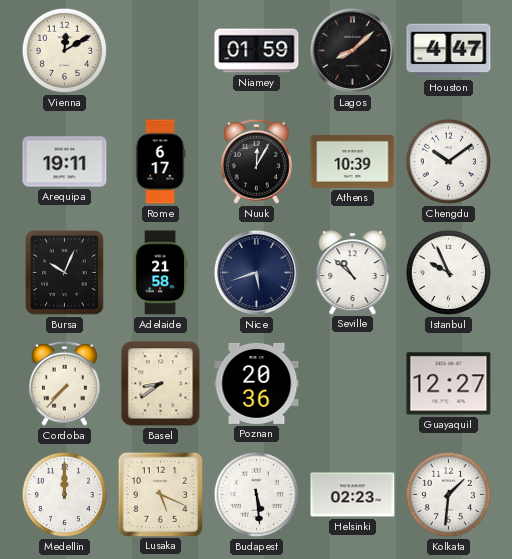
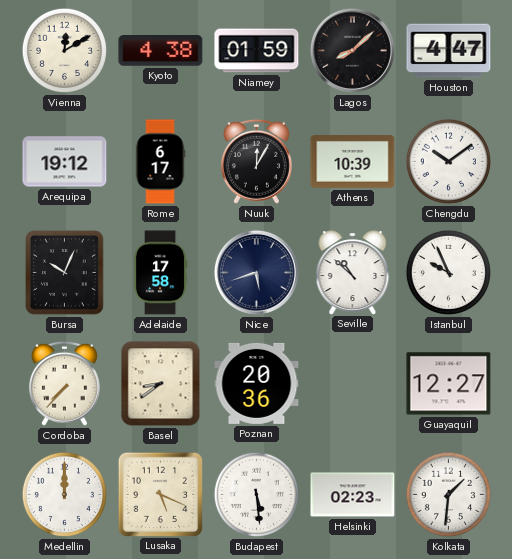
Kyoto: none -> 4:38 (161, 51)
Arequipa: 19:11 -> 19:12 (65, 162)
Adelaide: 21:58 -> 17:58 (160, 273)
